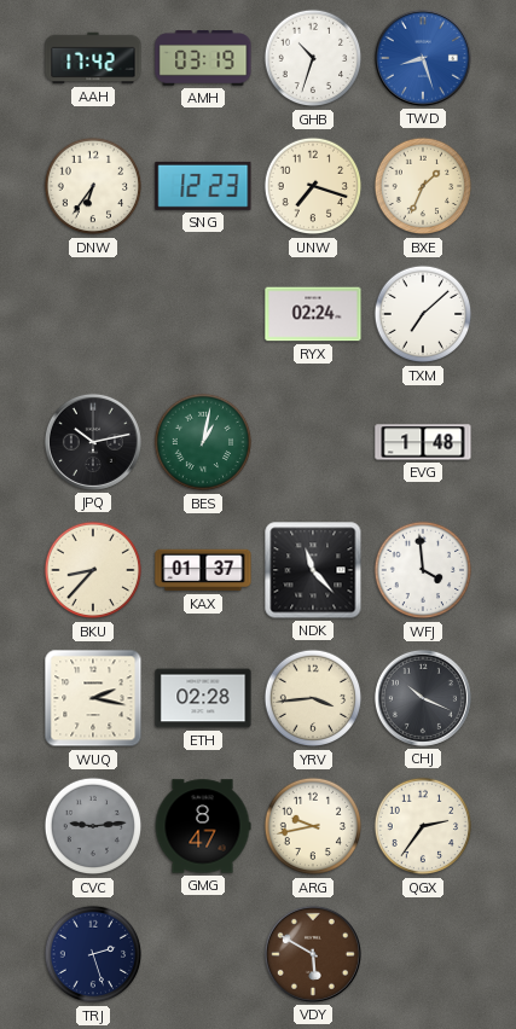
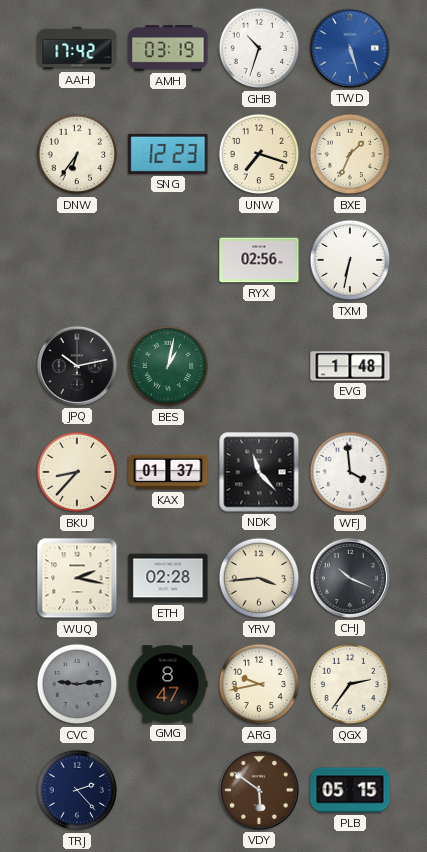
TWD: 8:27 -> 5:27 (350, 48)
RYX: 02:24 -> 02:56 (259, 260)
TXM: 7:08 -> 6:32 (350, 260)
TRJ: 2:27 -> 2:23 (77, 790)
VDY: 5:50 -> 5:51 (259, 790)
PLB: none -> 05:15 (350, 790)
